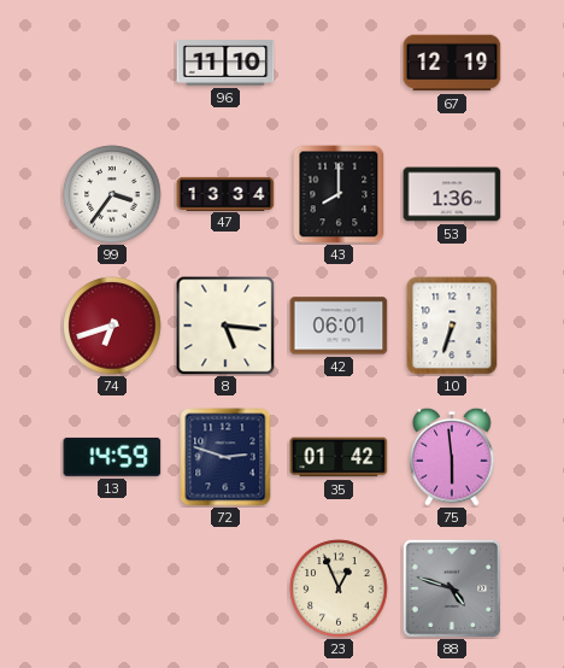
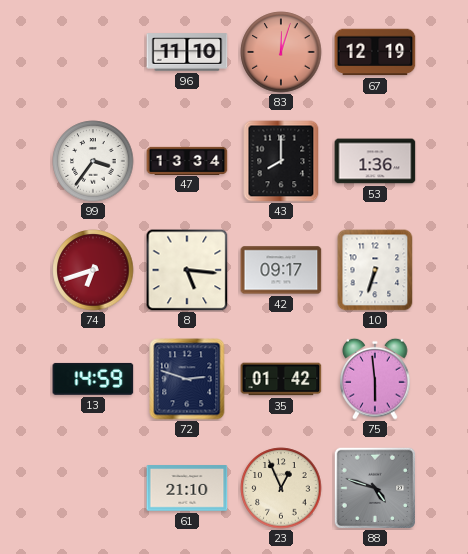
83: none -> 12:03 (281, 52)
42: 06:01 -> 09:17 (281, 270)
61: none -> 21:10 (187, 488)
